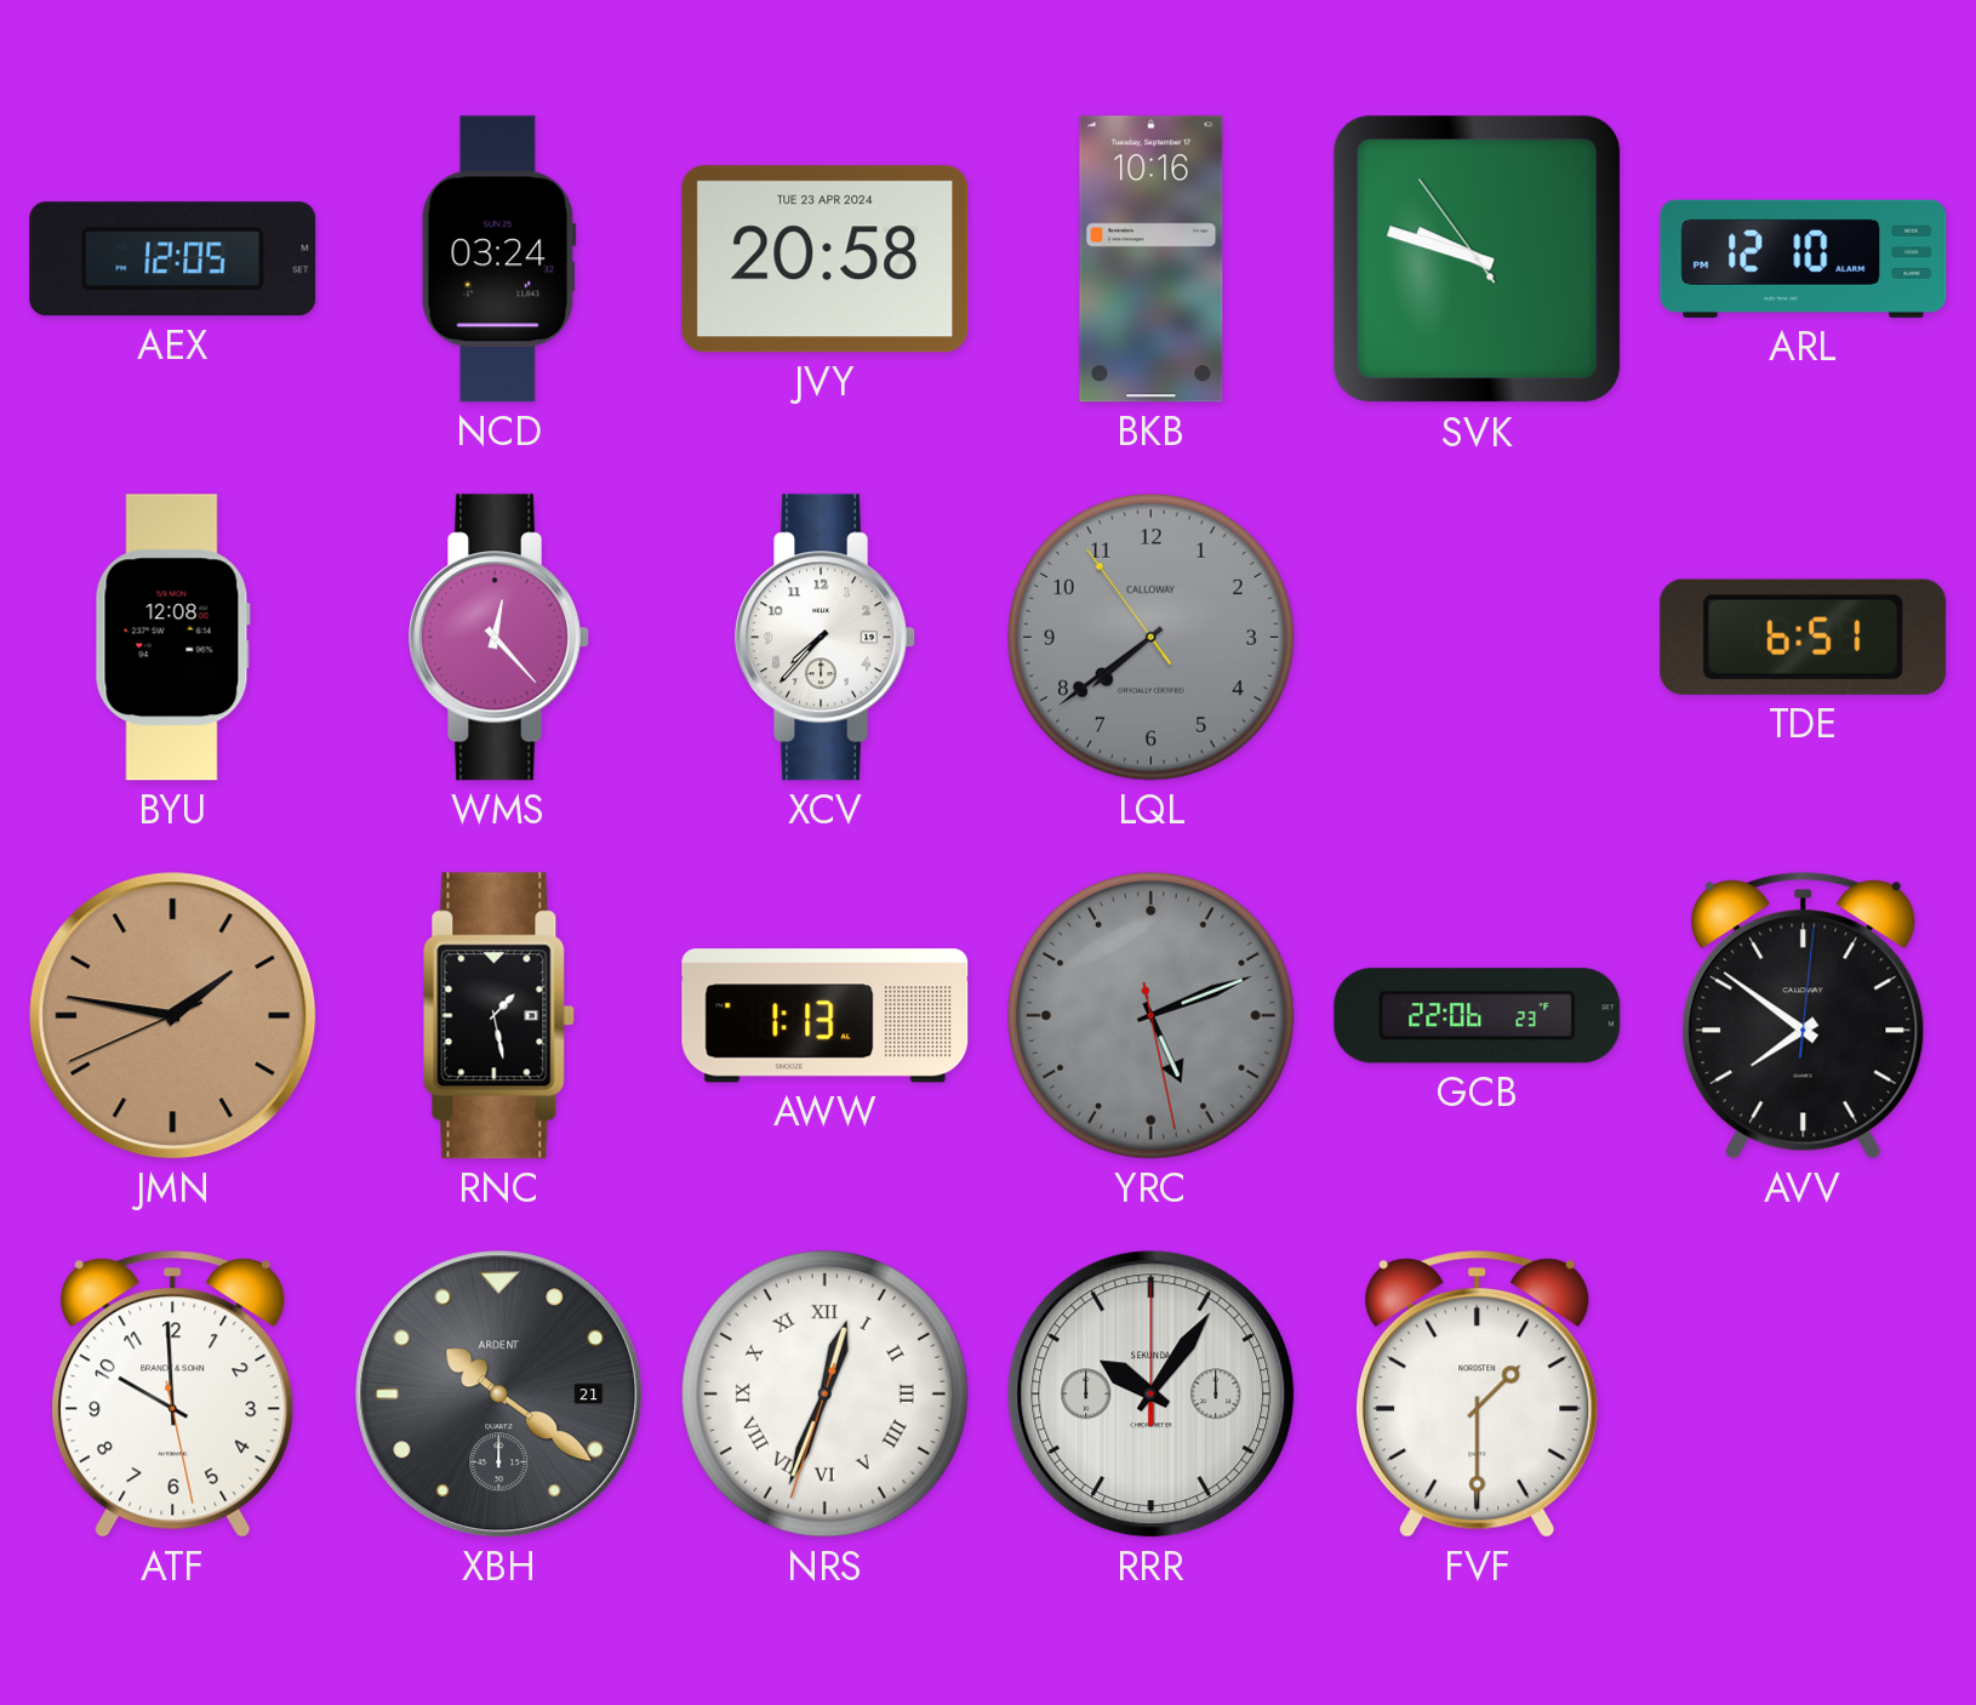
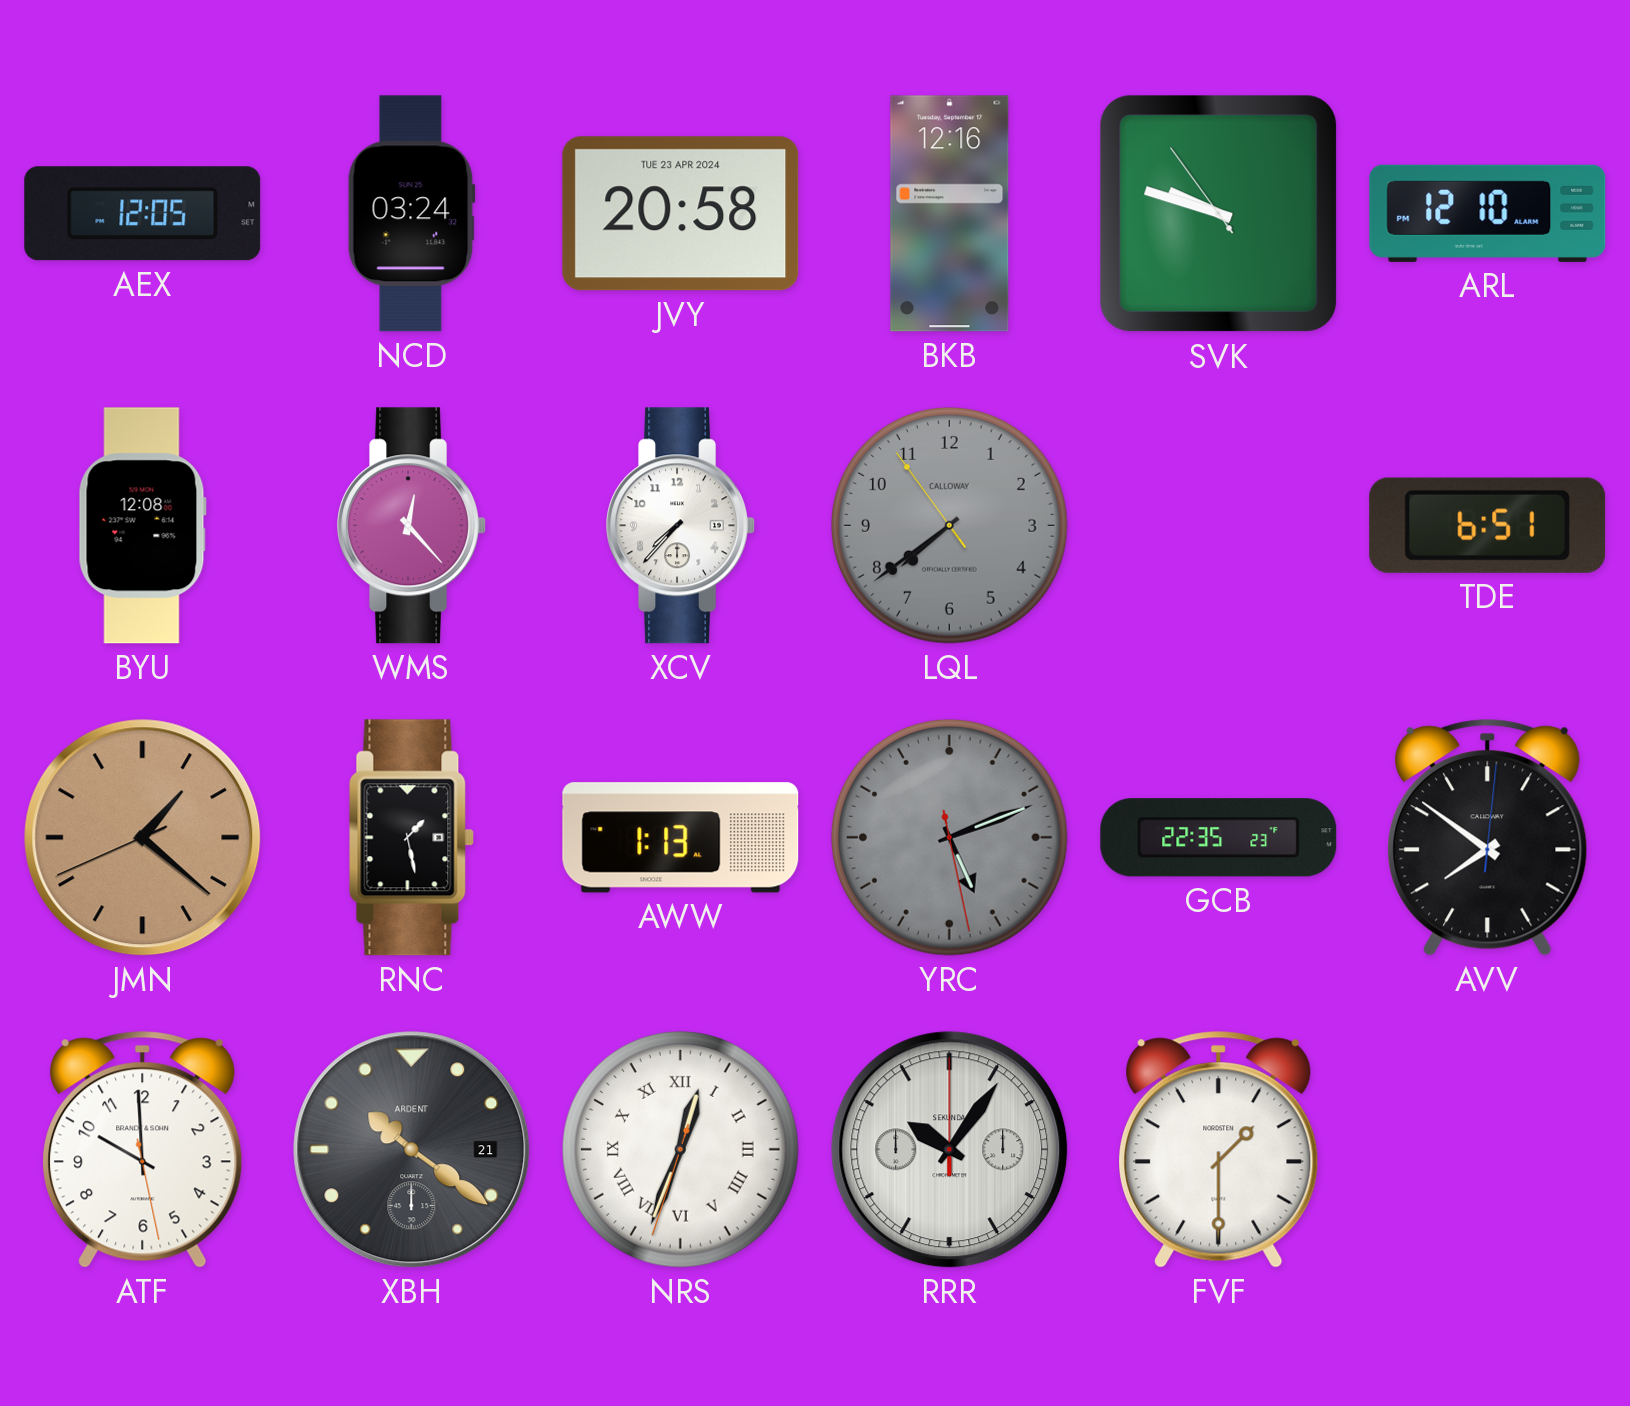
BKB: 10:16 -> 12:16 (950, 214)
JMN: 1:46 -> 1:21 (143, 838)
GCB: 22:06 -> 22:35 (1219, 838)
